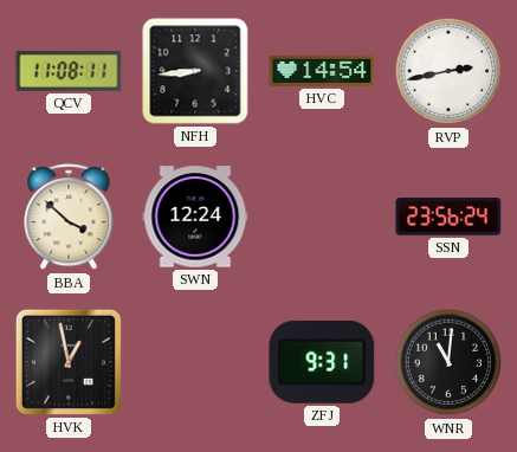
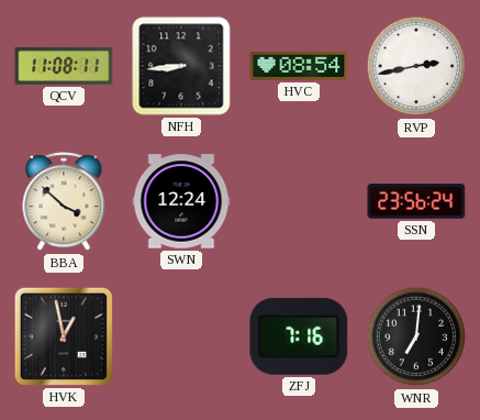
HVC: 14:54 -> 08:54 (299, 66)
ZFJ: 9:31 -> 7:16 (299, 336)
WNR: 11:01 -> 7:01 (416, 336)
